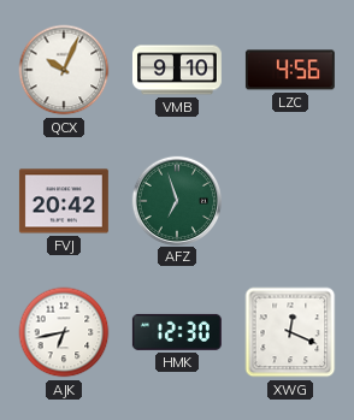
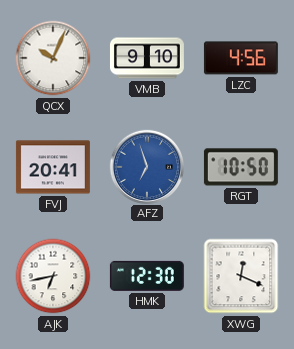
FVJ: 20:42 -> 20:41 (53, 167)
AFZ dial: green -> blue (146, 166)
RGT: none -> 10:50 (241, 167)
